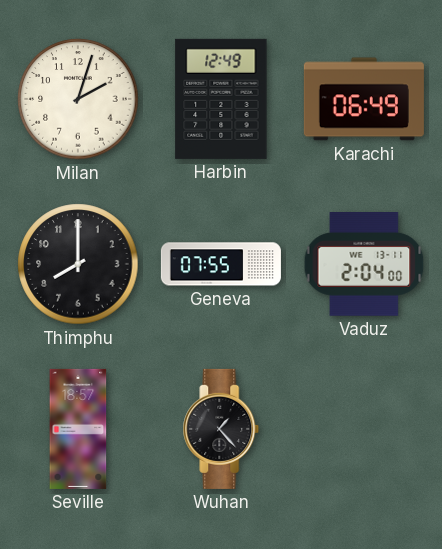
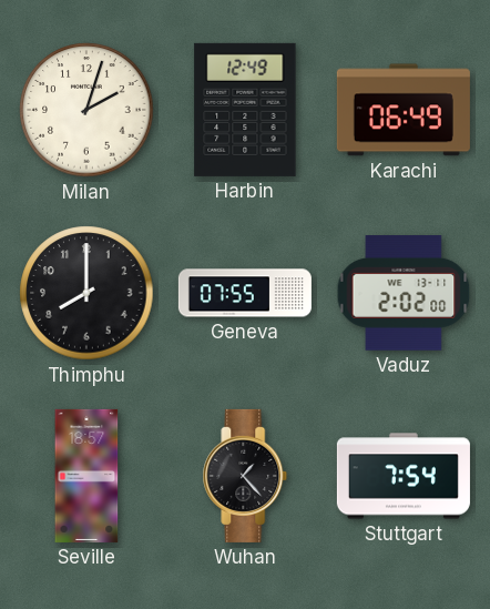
Vaduz: 2:04 -> 2:02 (404, 294)
Stuttgart: none -> 7:54 (404, 476)
